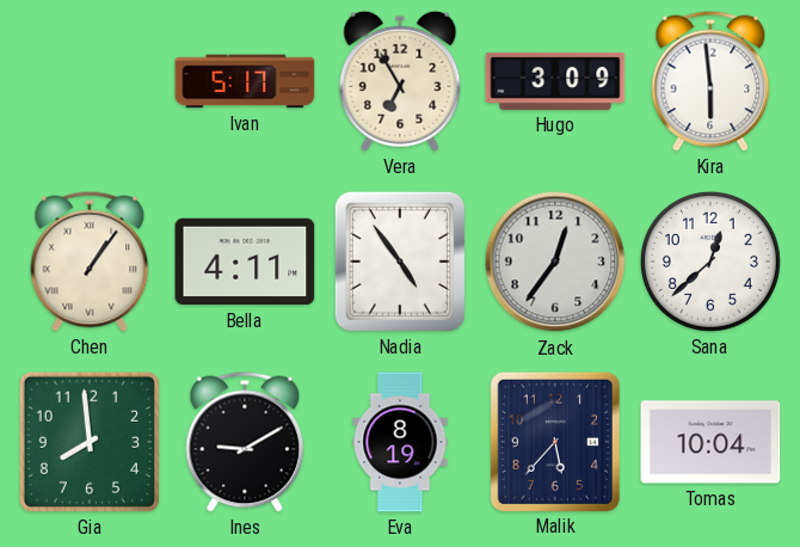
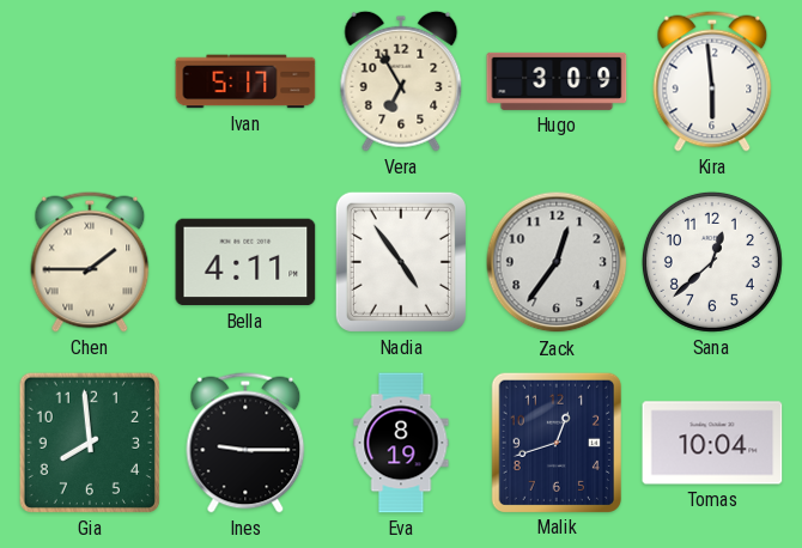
Chen: 1:06 -> 1:45 (90, 262)
Ines: 9:10 -> 9:15 (245, 443)
Malik: 5:37 -> 12:42 (555, 442)
